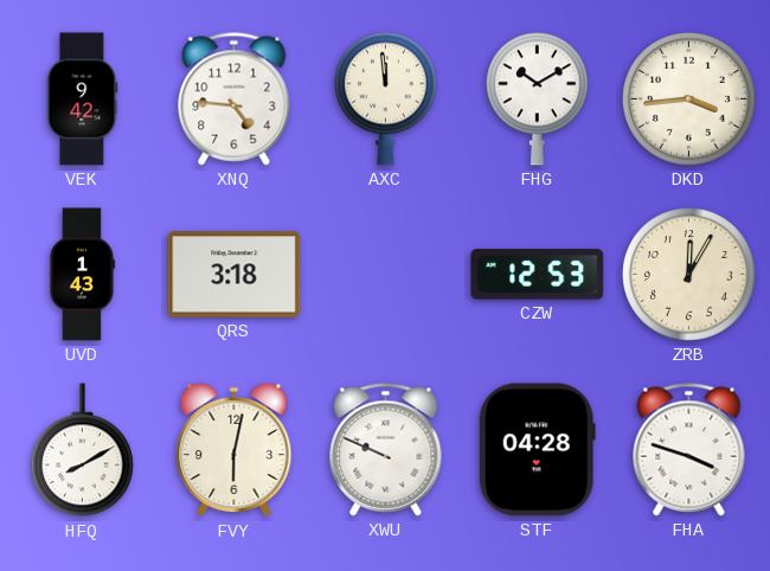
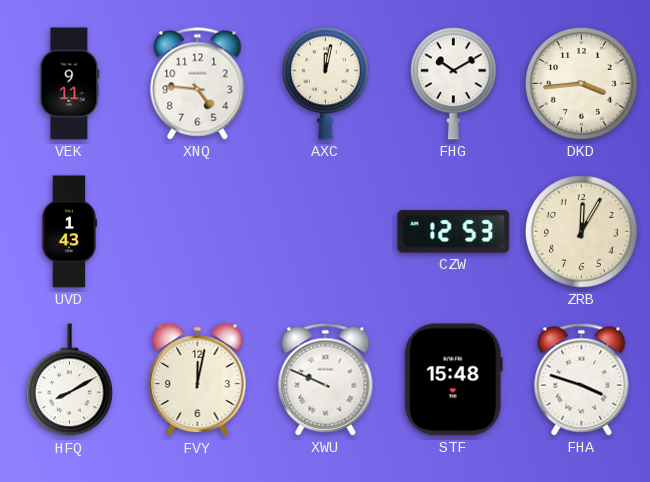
VEK: 9:42 -> 9:11 (70, 84)
AXC: 11:59 -> 12:02 (325, 83)
QRS: 3:18 -> none (235, 275)
FVY: 6:02 -> 12:02 (198, 380)
STF: 04:28 -> 15:48 (453, 380)
